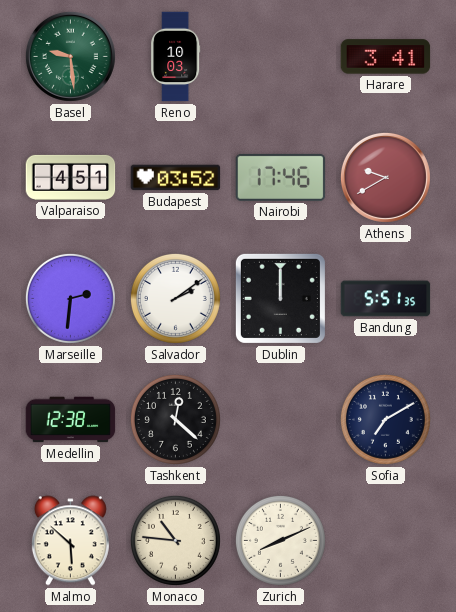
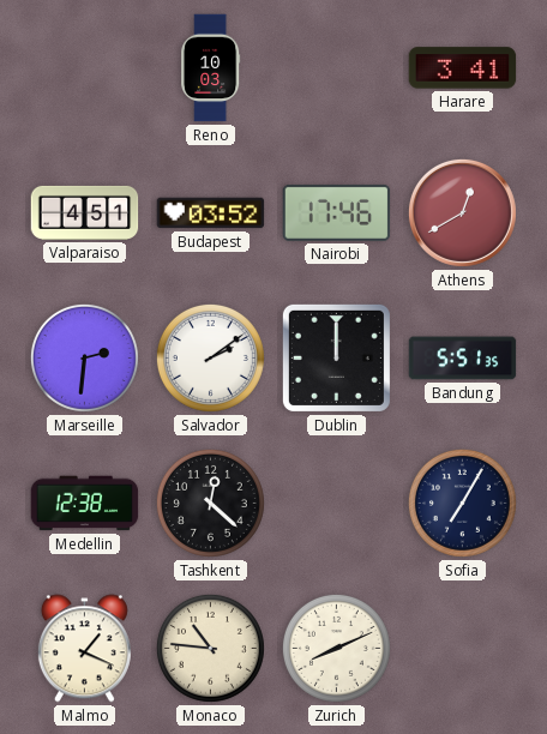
Basel: 9:29 -> none (70, 56)
Athens: 9:40 -> 12:40 (462, 212)
Sofia: 7:10 -> 7:05 (462, 503)
Malmo: 5:52 -> 1:19 (84, 649)
